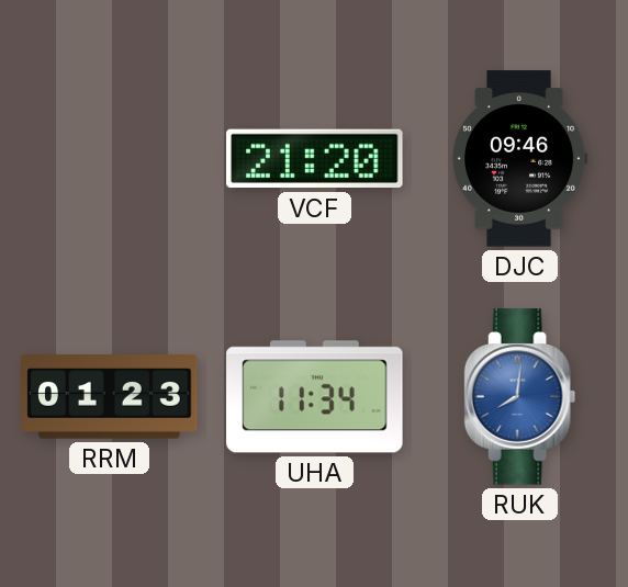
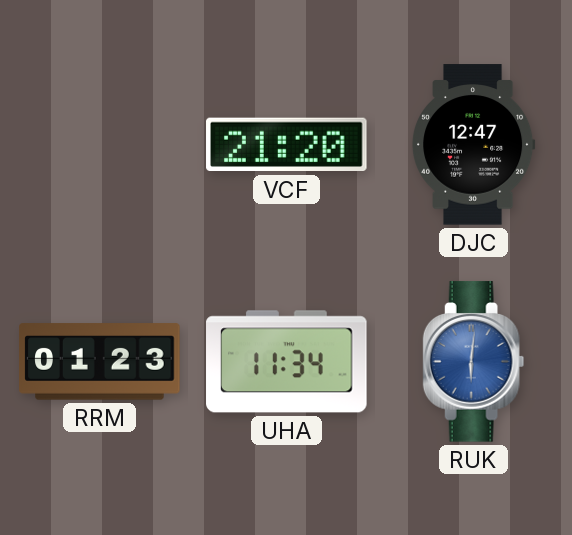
DJC: 09:46 -> 12:47 (473, 145)
RUK: 8:01 -> 6:01 (474, 362)
